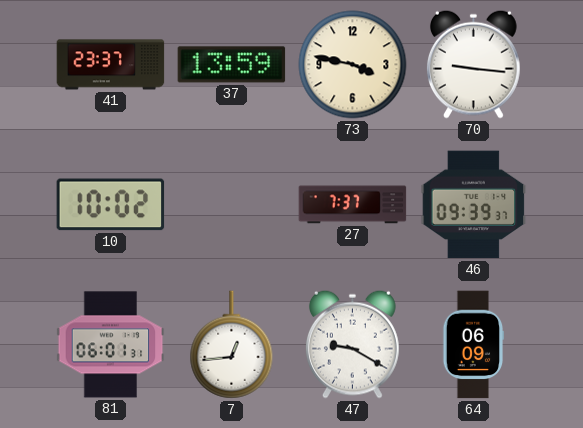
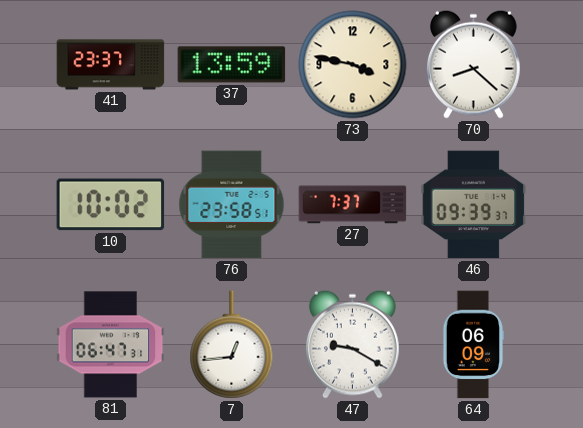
70: 9:16 -> 8:22 (473, 64)
76: none -> 23:58 (232, 205)
81: 06:01 -> 06:47 (111, 345)
